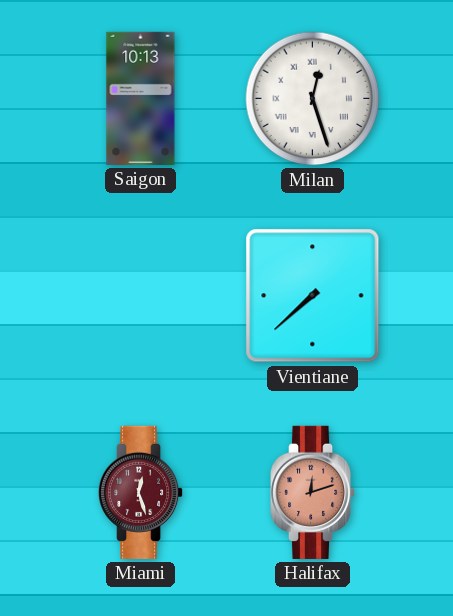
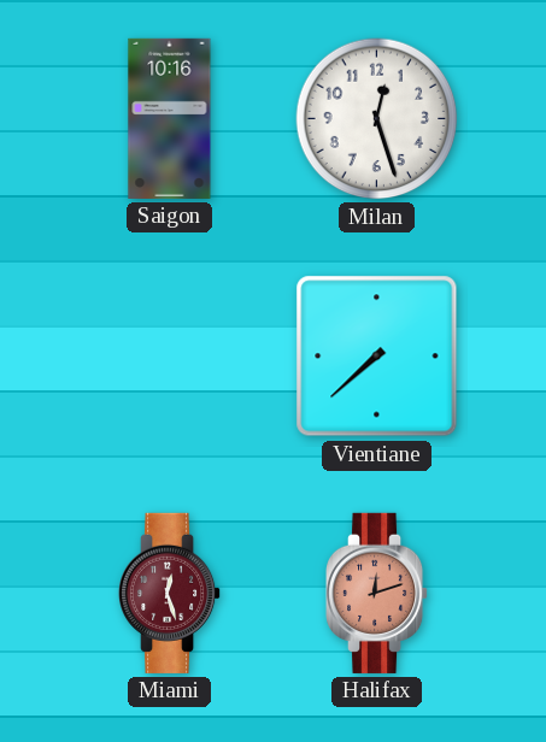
Saigon: 10:13 -> 10:16 (170, 118)
Milan numerals: Roman -> Arabic (377, 119)
